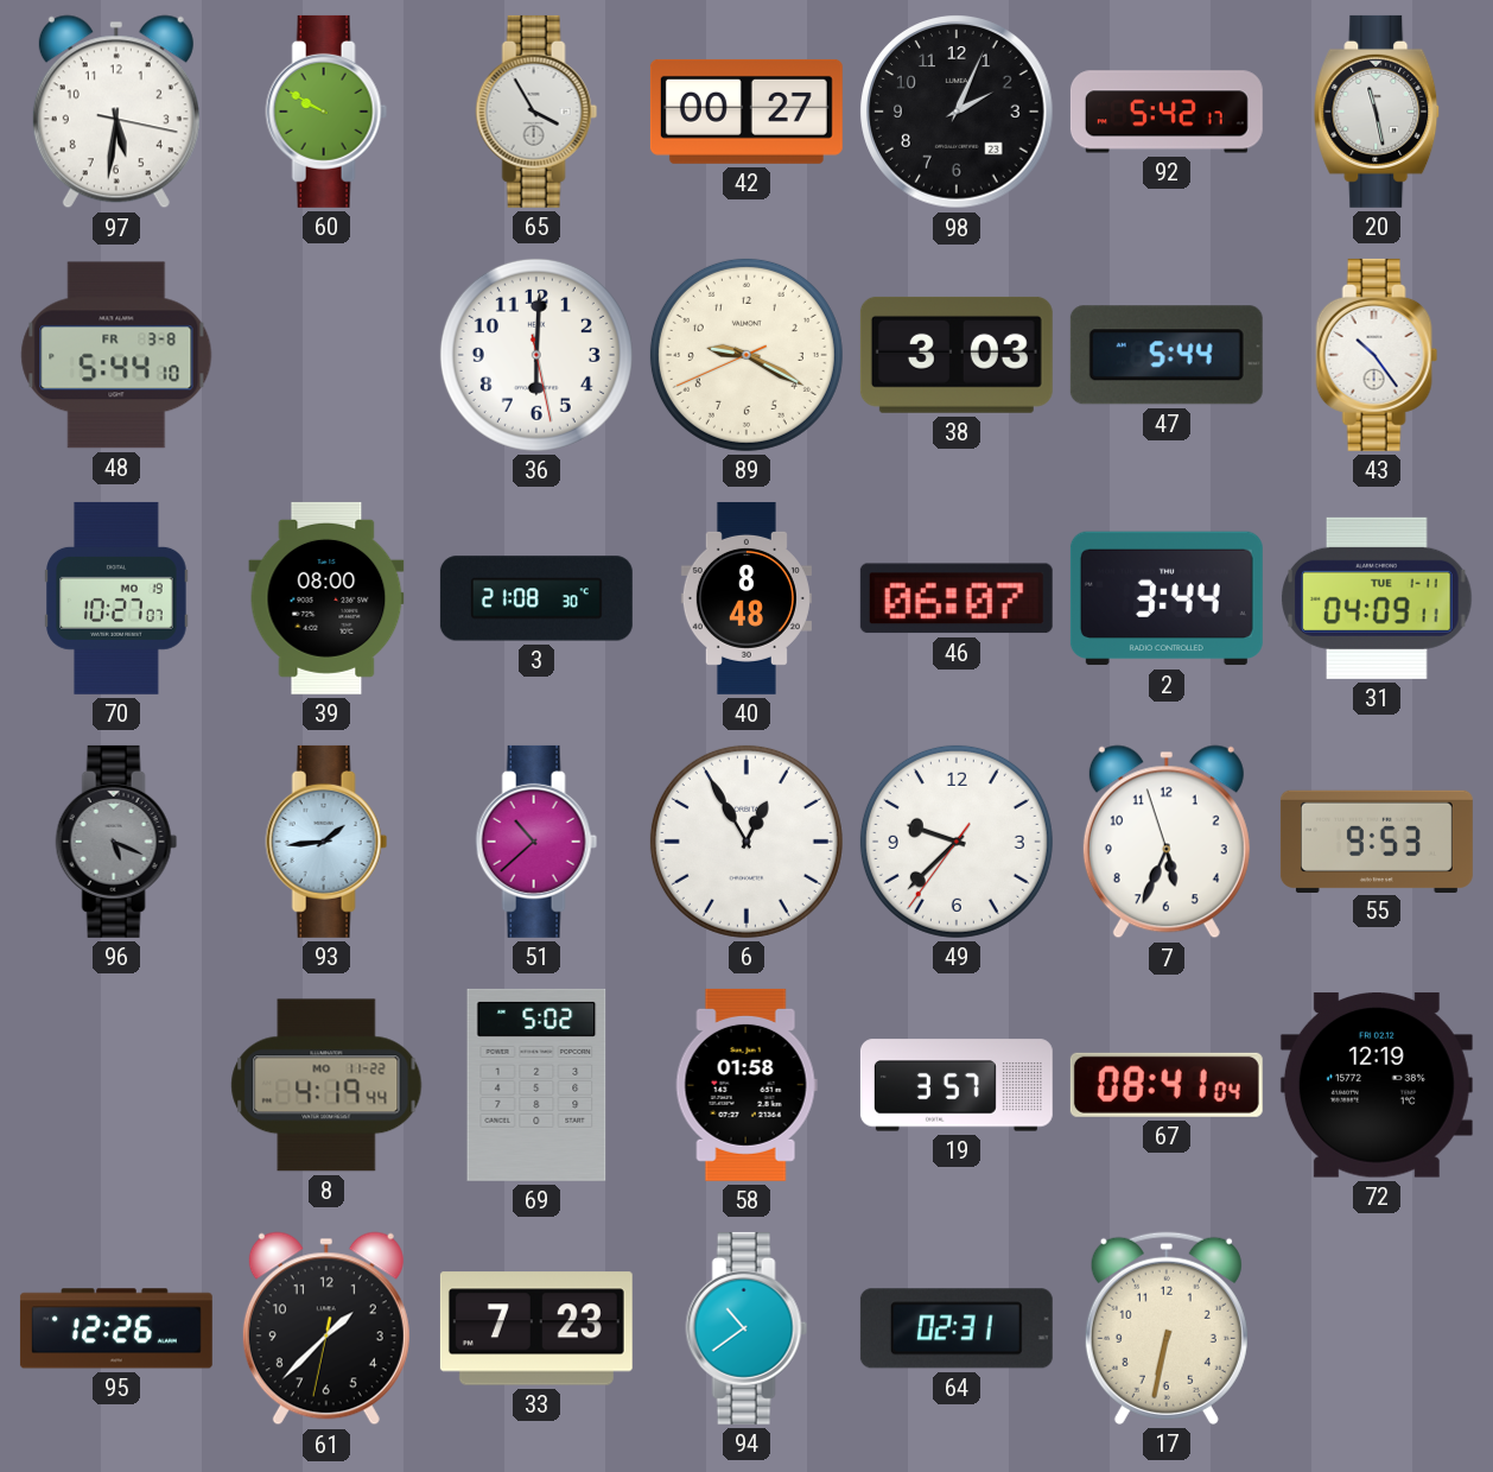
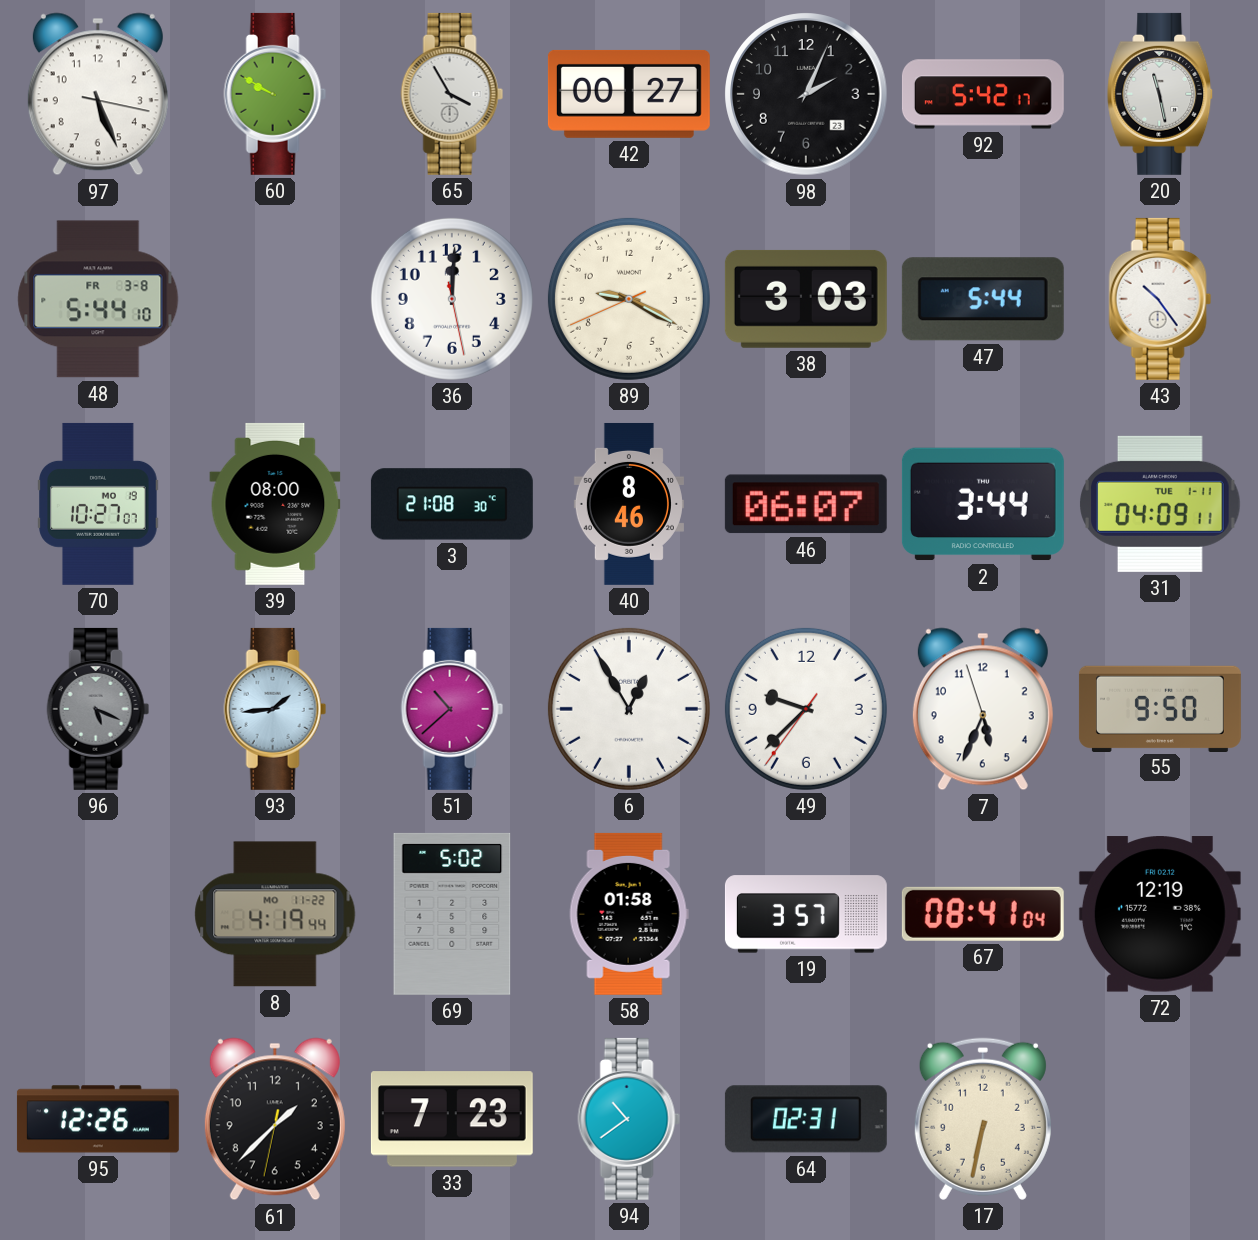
97: 5:31 -> 5:26 (98, 94)
36: 6:00 -> 12:00 (452, 299)
40: 8:48 -> 8:46 (629, 504)
55: 9:53 -> 9:50 (1160, 708)
